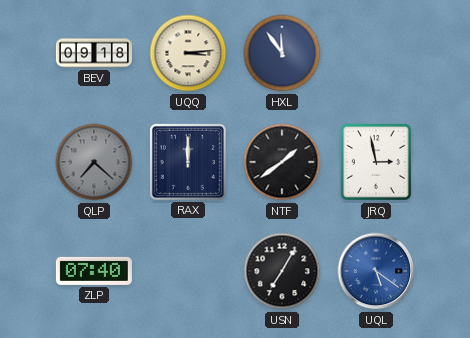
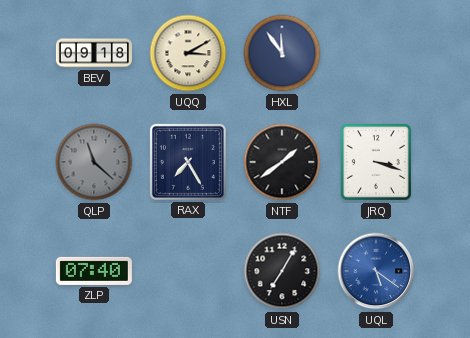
UQQ: 3:14 -> 3:10 (188, 53)
QLP: 7:22 -> 11:22 (94, 162)
RAX: 12:00 -> 7:25 (188, 162)
JRQ: 2:58 -> 3:18 (376, 162)
